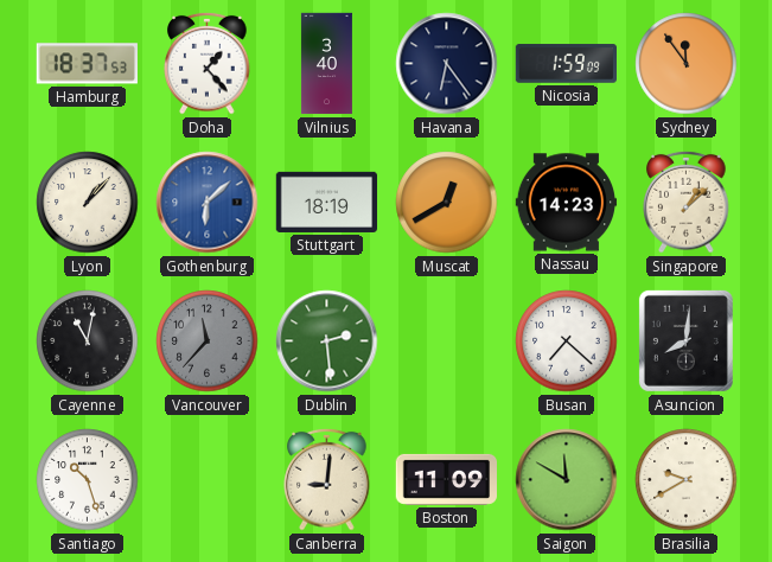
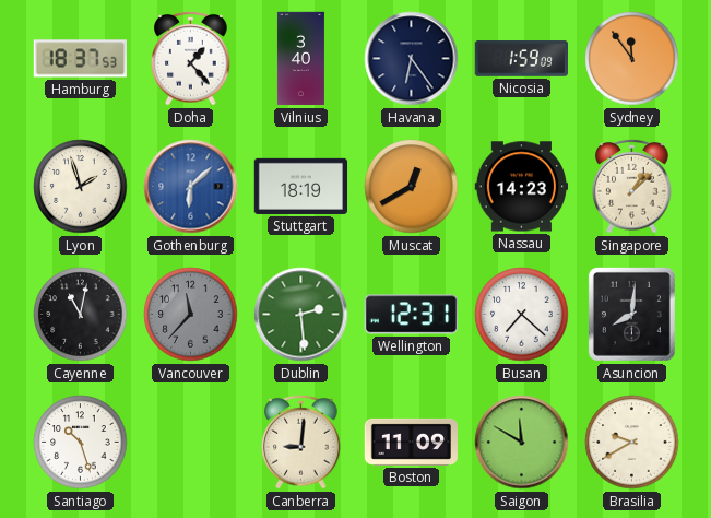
Lyon: 1:07 -> 1:57 (81, 187)
Wellington: none -> 12:31 (411, 315)
